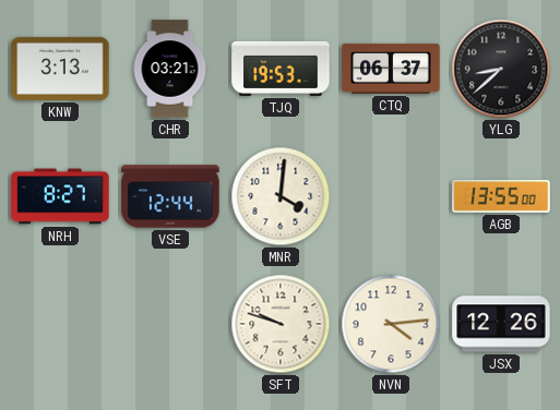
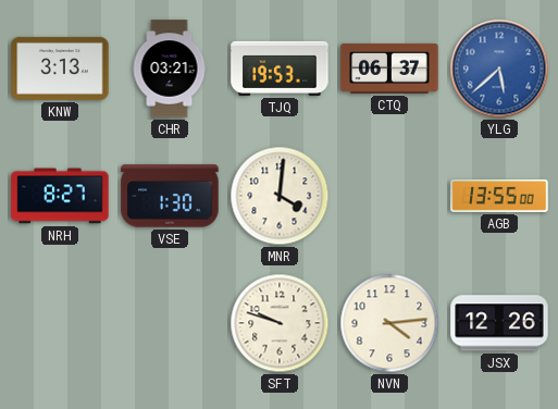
YLG: 8:38 -> 5:38 (499, 69)
YLG dial: black -> blue (499, 69)
VSE: 12:44 -> 1:30 (170, 196)
